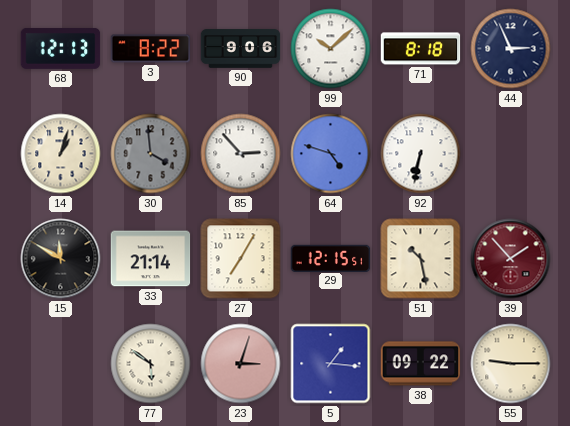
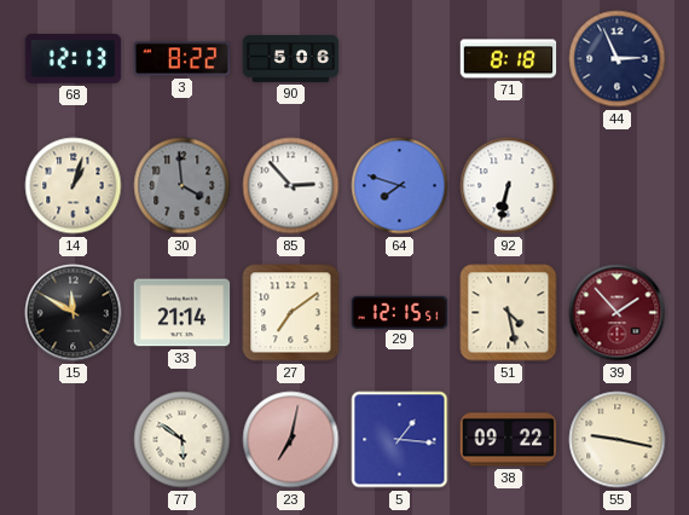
90: 9:06 -> 5:06 (291, 59)
99: 10:08 -> none (331, 49)
64: 4:48 -> 7:48 (400, 186)
27: 7:05 -> 7:09 (291, 313)
51: 10:28 -> 4:28 (509, 313)
23: 3:03 -> 7:02 (291, 440)
55: 9:15 -> 9:17 (618, 440)
